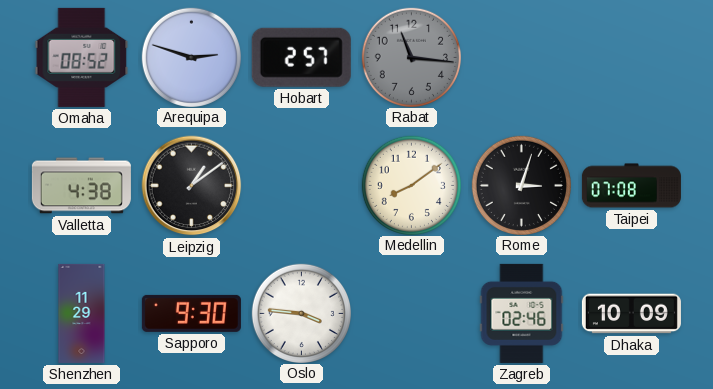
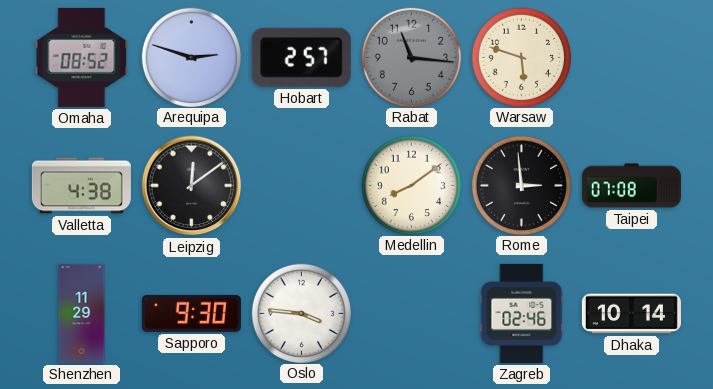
Warsaw: none -> 5:48 (521, 57)
Leipzig: 1:09 -> 12:09 (192, 186)
Rome: 3:03 -> 2:59 (521, 185)
Dhaka: 10:09 -> 10:14 (631, 314)
